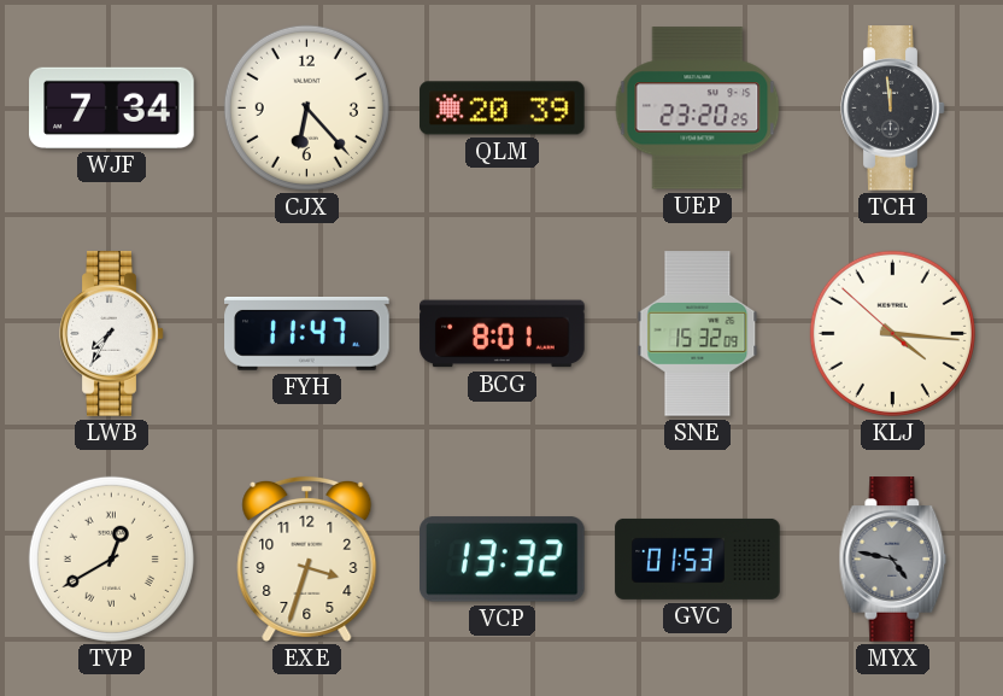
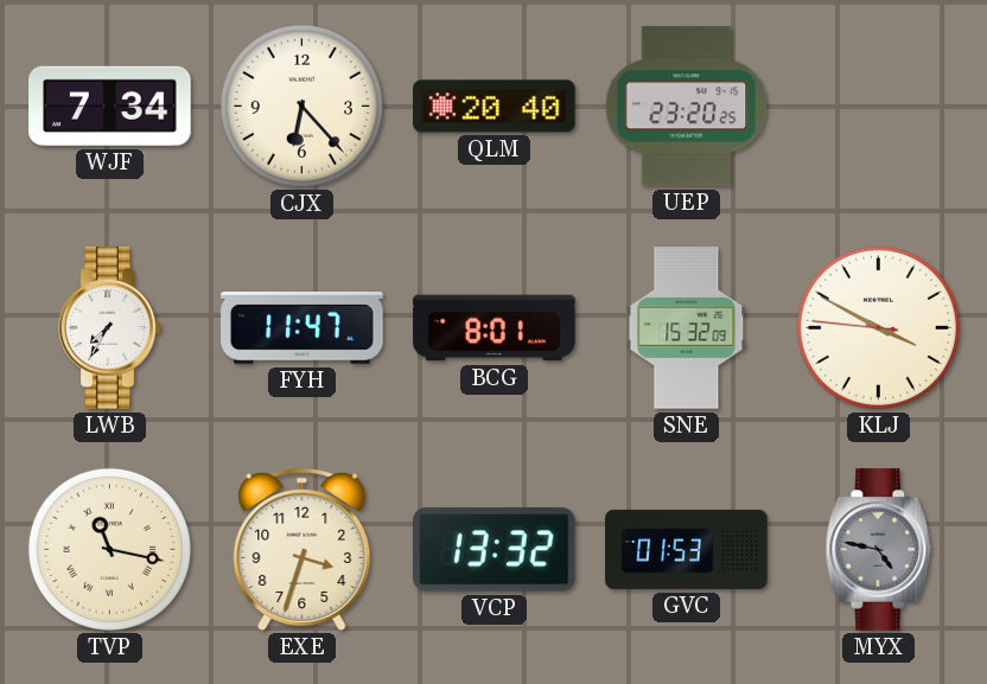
QLM: 20:39 -> 20:40 (495, 107)
TCH: 11:59 -> none (893, 109)
KLJ: 4:15 -> 3:49 (878, 327)
TVP: 12:40 -> 11:17 (109, 549)
